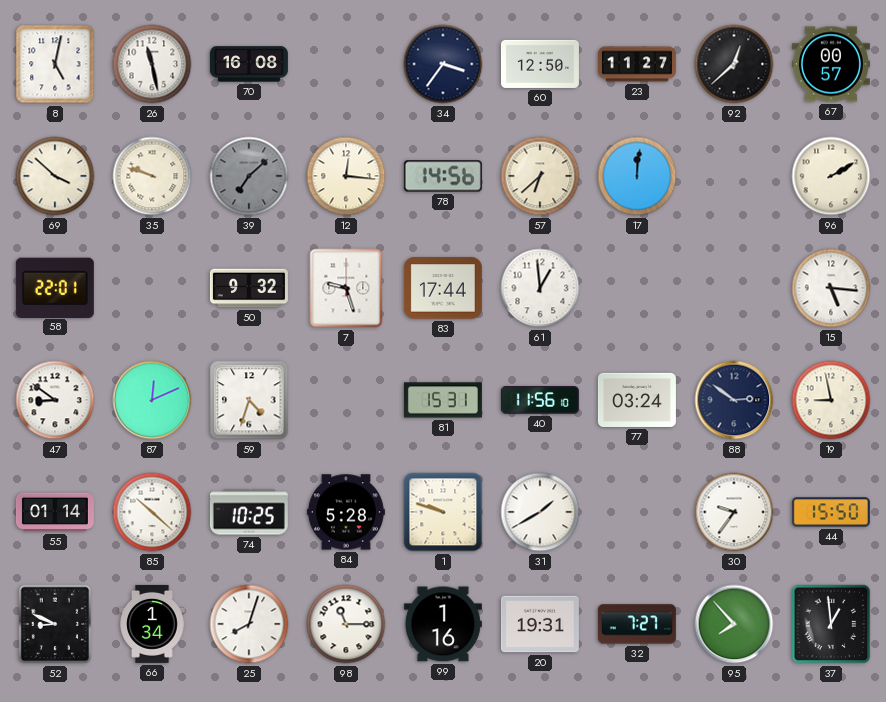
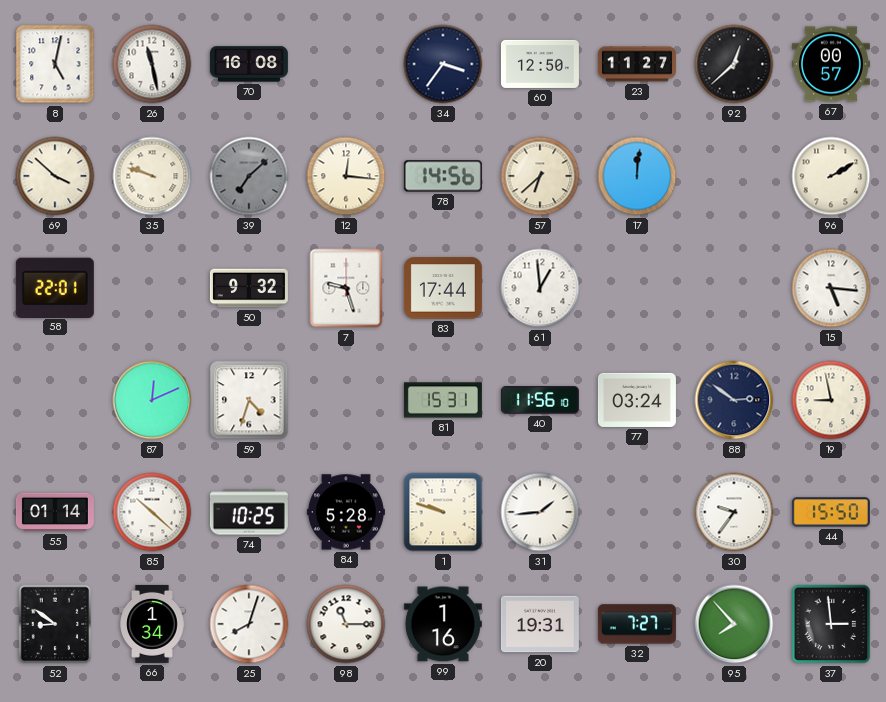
47: 8:51 -> none (55, 400)
31: 1:40 -> 1:44 (540, 512)
52: 8:49 -> 8:51 (55, 624)
37: 12:59 -> 2:59 (831, 624)
